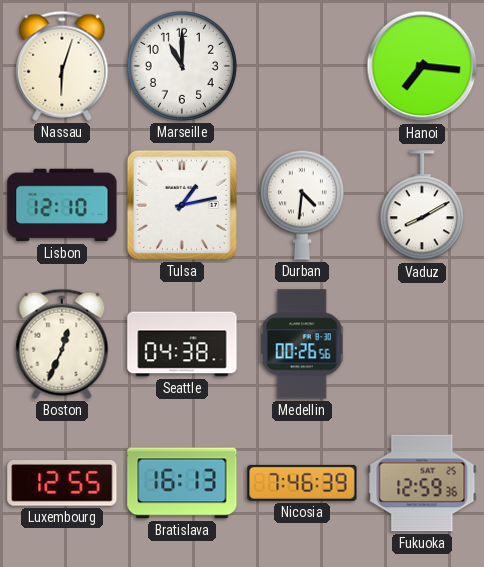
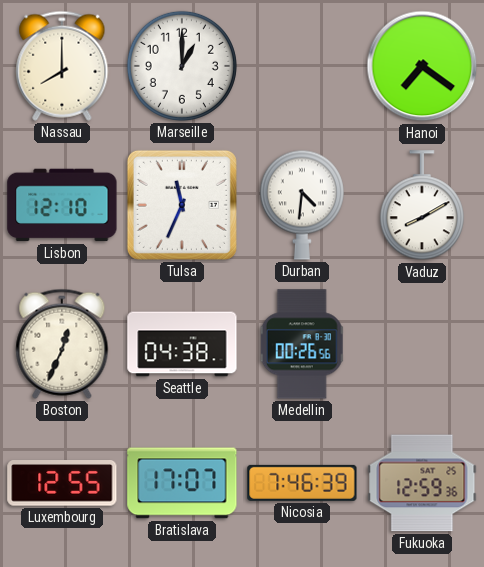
Nassau: 6:03 -> 8:00 (62, 66)
Marseille: 11:00 -> 1:00 (182, 66)
Hanoi: 7:16 -> 7:21 (422, 66)
Tulsa: 1:13 -> 11:34 (182, 205)
Bratislava: 16:13 -> 17:07 (182, 483)
